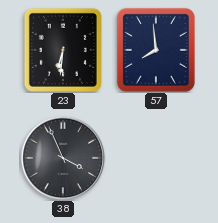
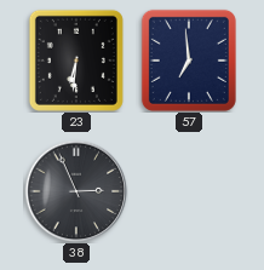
57: 7:59 -> 6:59 (189, 61)
38: 3:56 -> 2:56 (76, 191)
